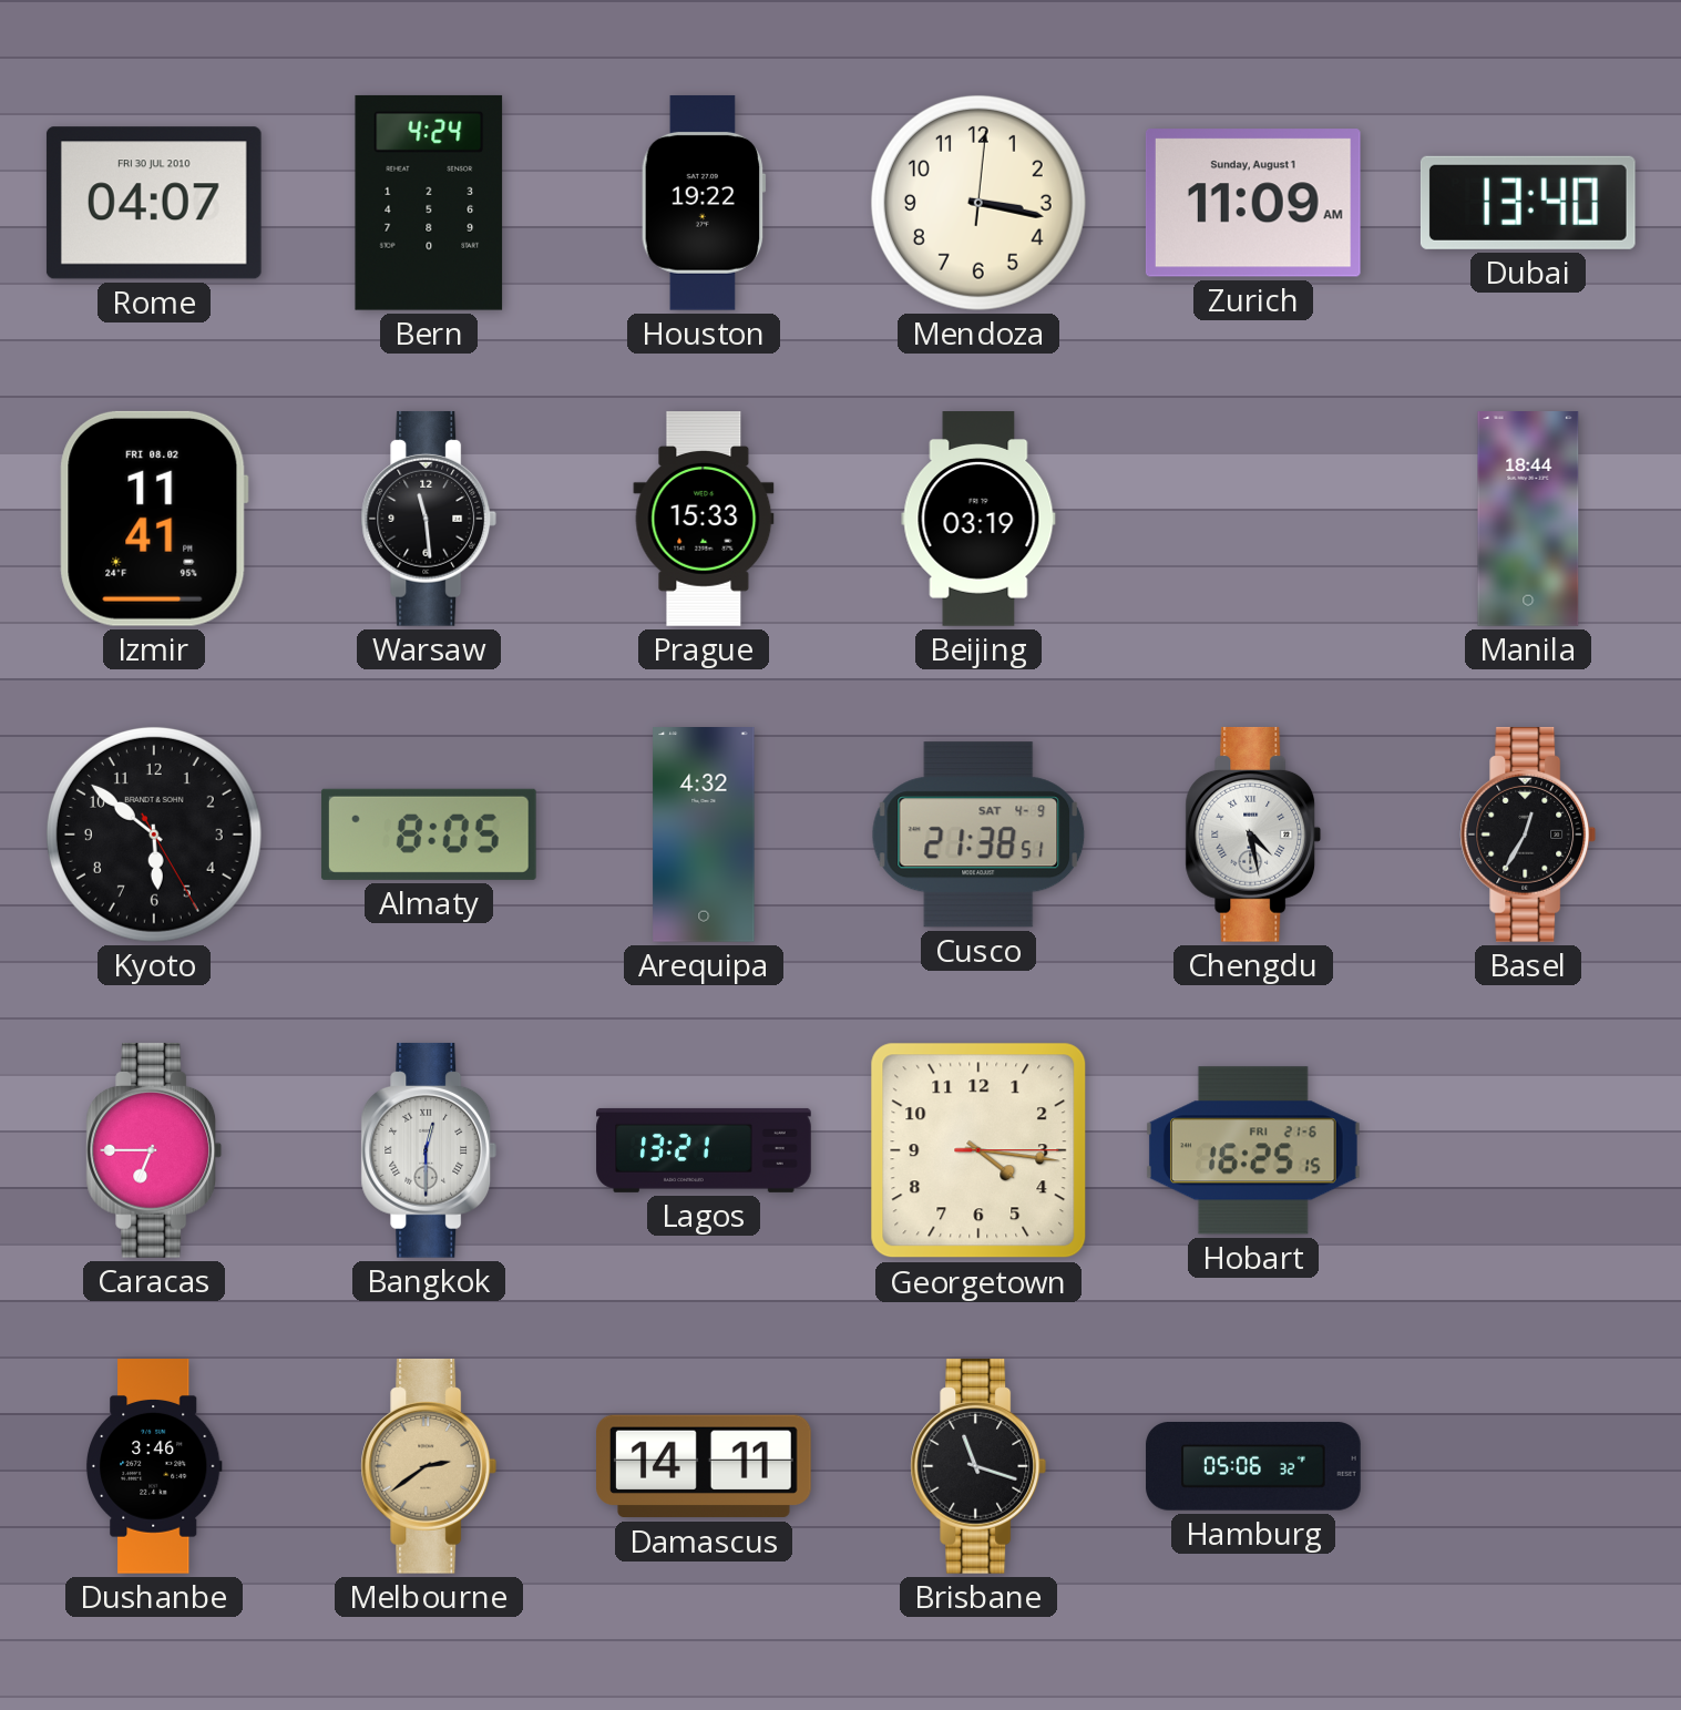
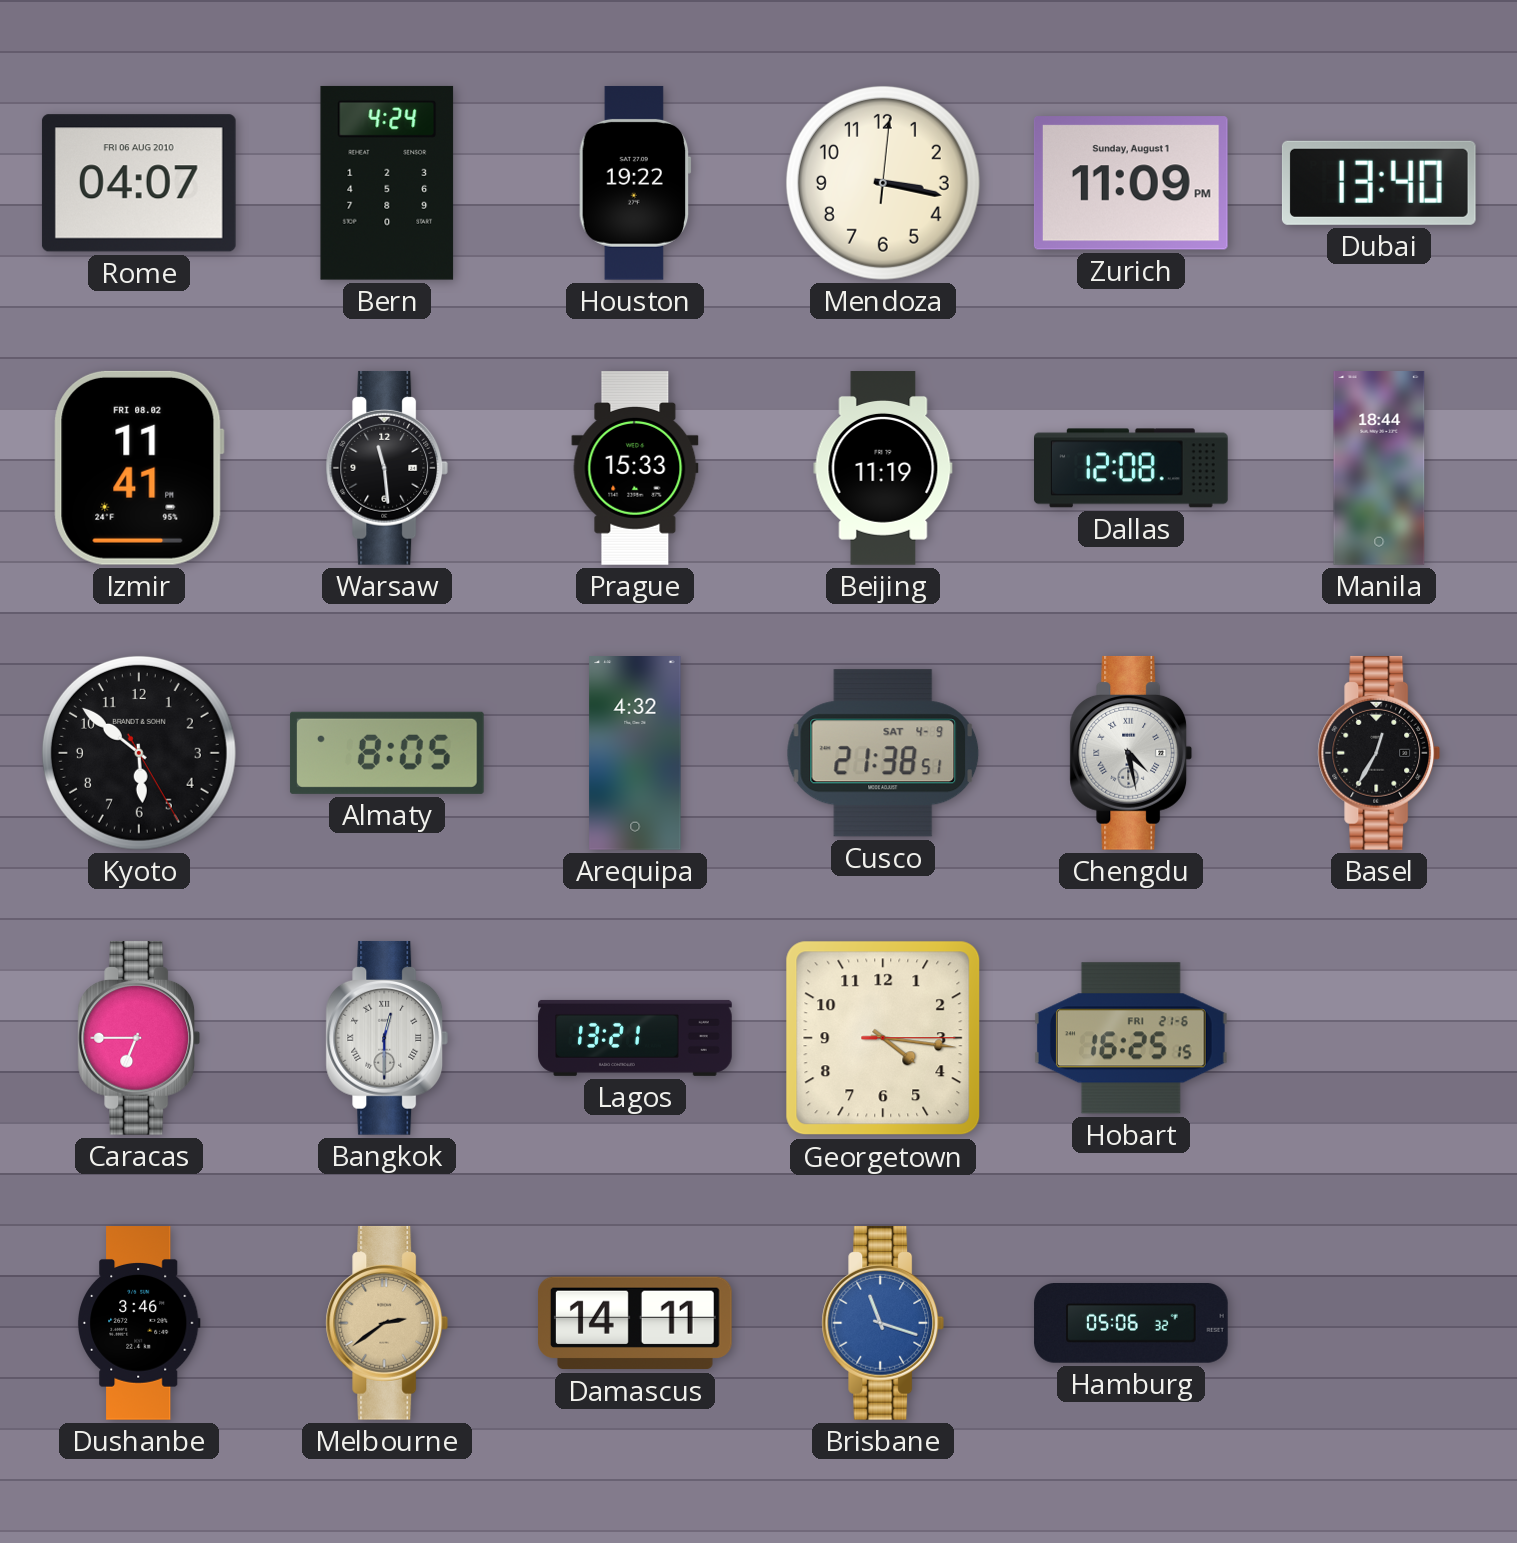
Rome date: FRI 30 JUL 2010 -> FRI 06 AUG 2010 (139, 183)
Zurich: 11:09 AM -> 11:09 PM (1131, 183)
Beijing: 03:19 -> 11:19 (883, 468)
Dallas: none -> 12:08 (1131, 468)
Brisbane dial: black -> blue (883, 1323)
